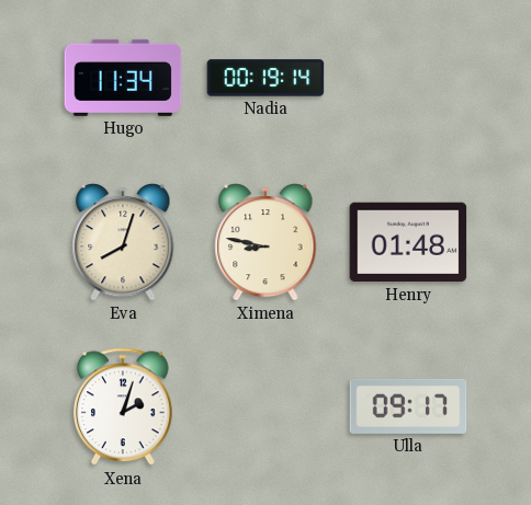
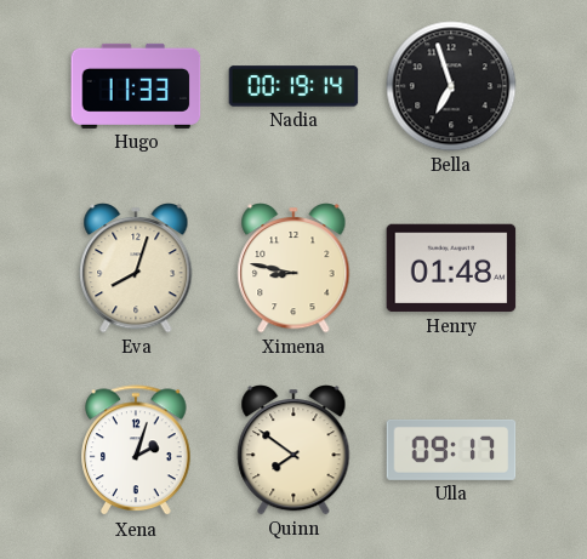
Hugo: 11:34 -> 11:33 (136, 86)
Bella: none -> 6:57 (451, 86)
Quinn: none -> 7:51 (293, 450)
